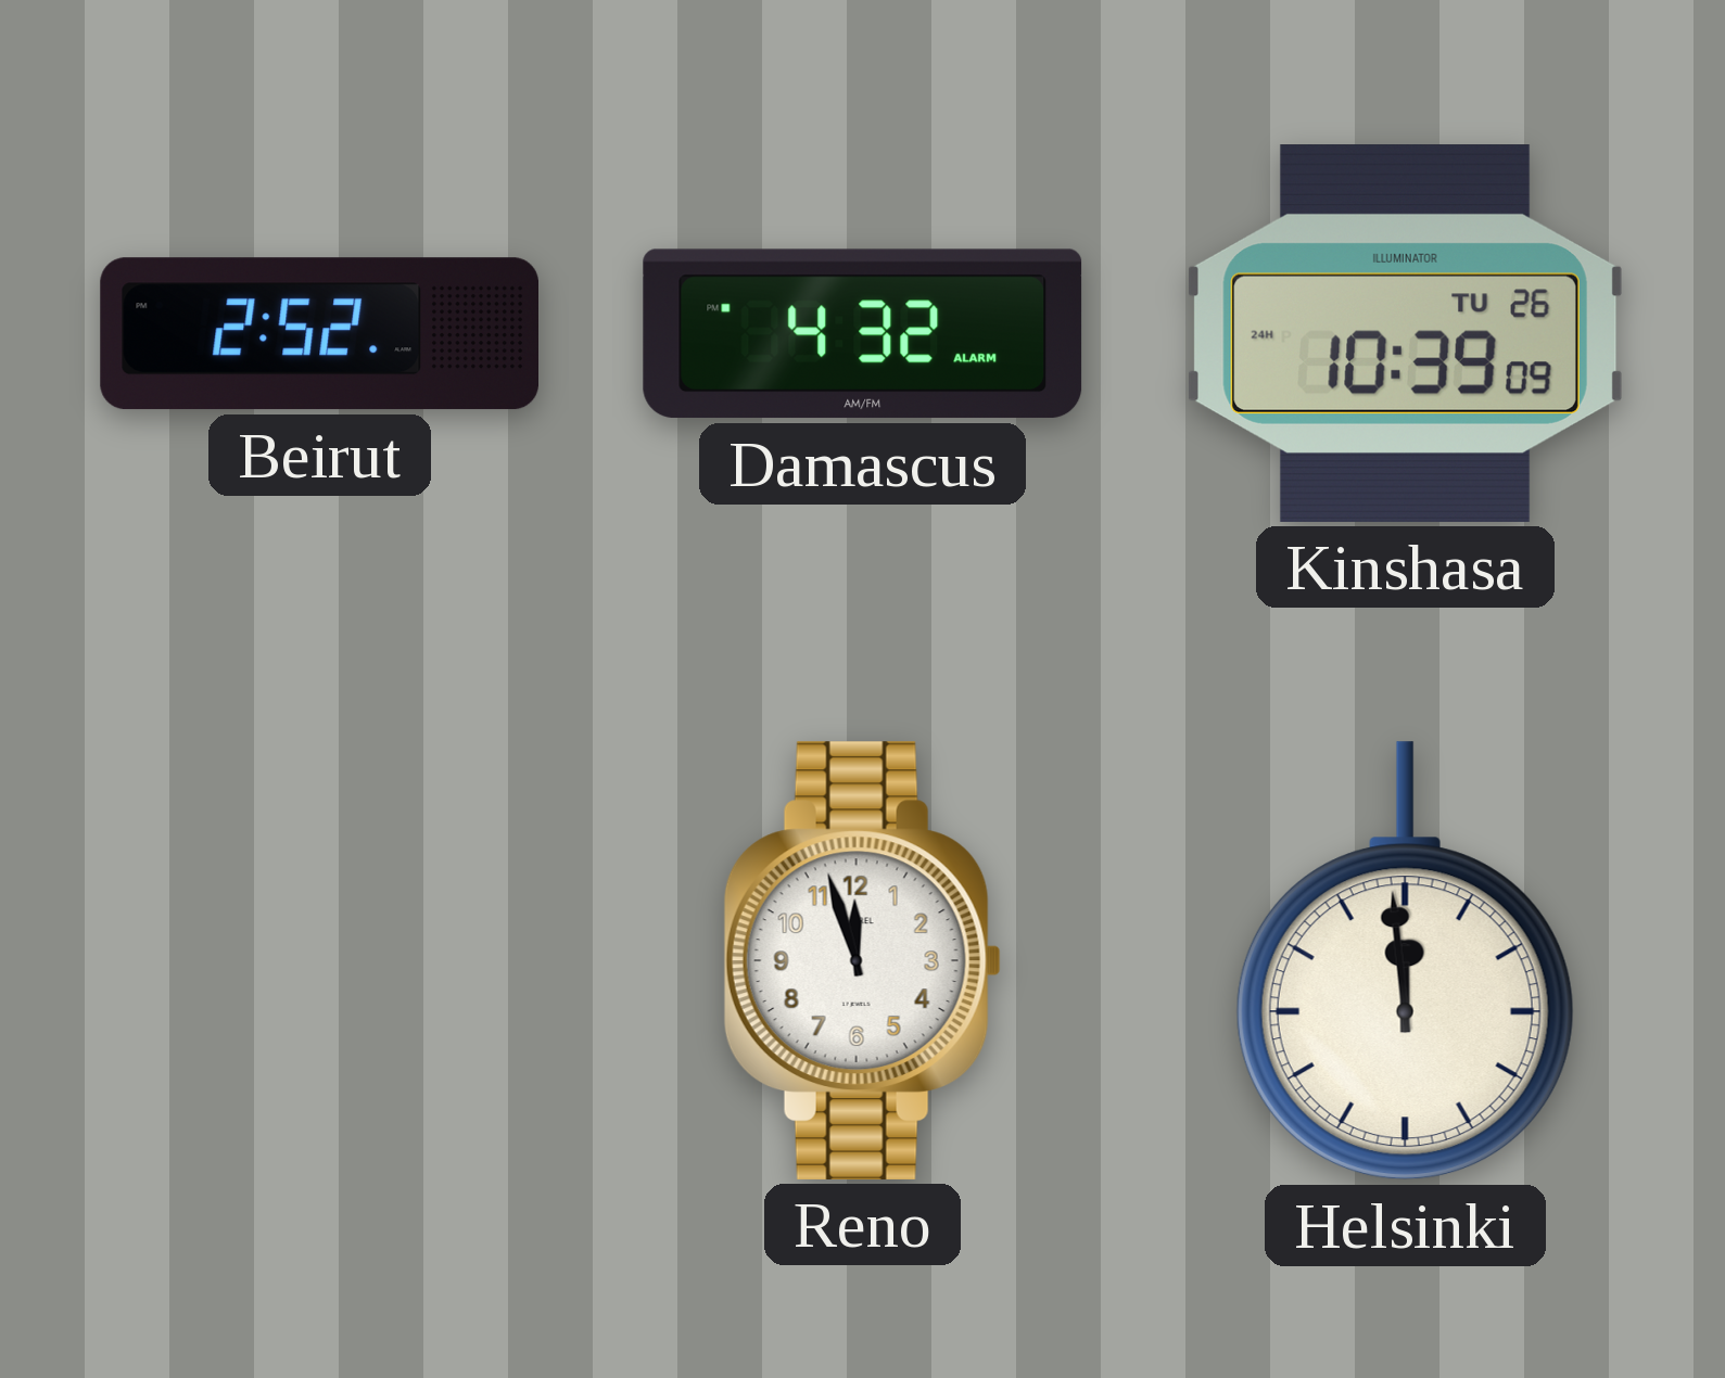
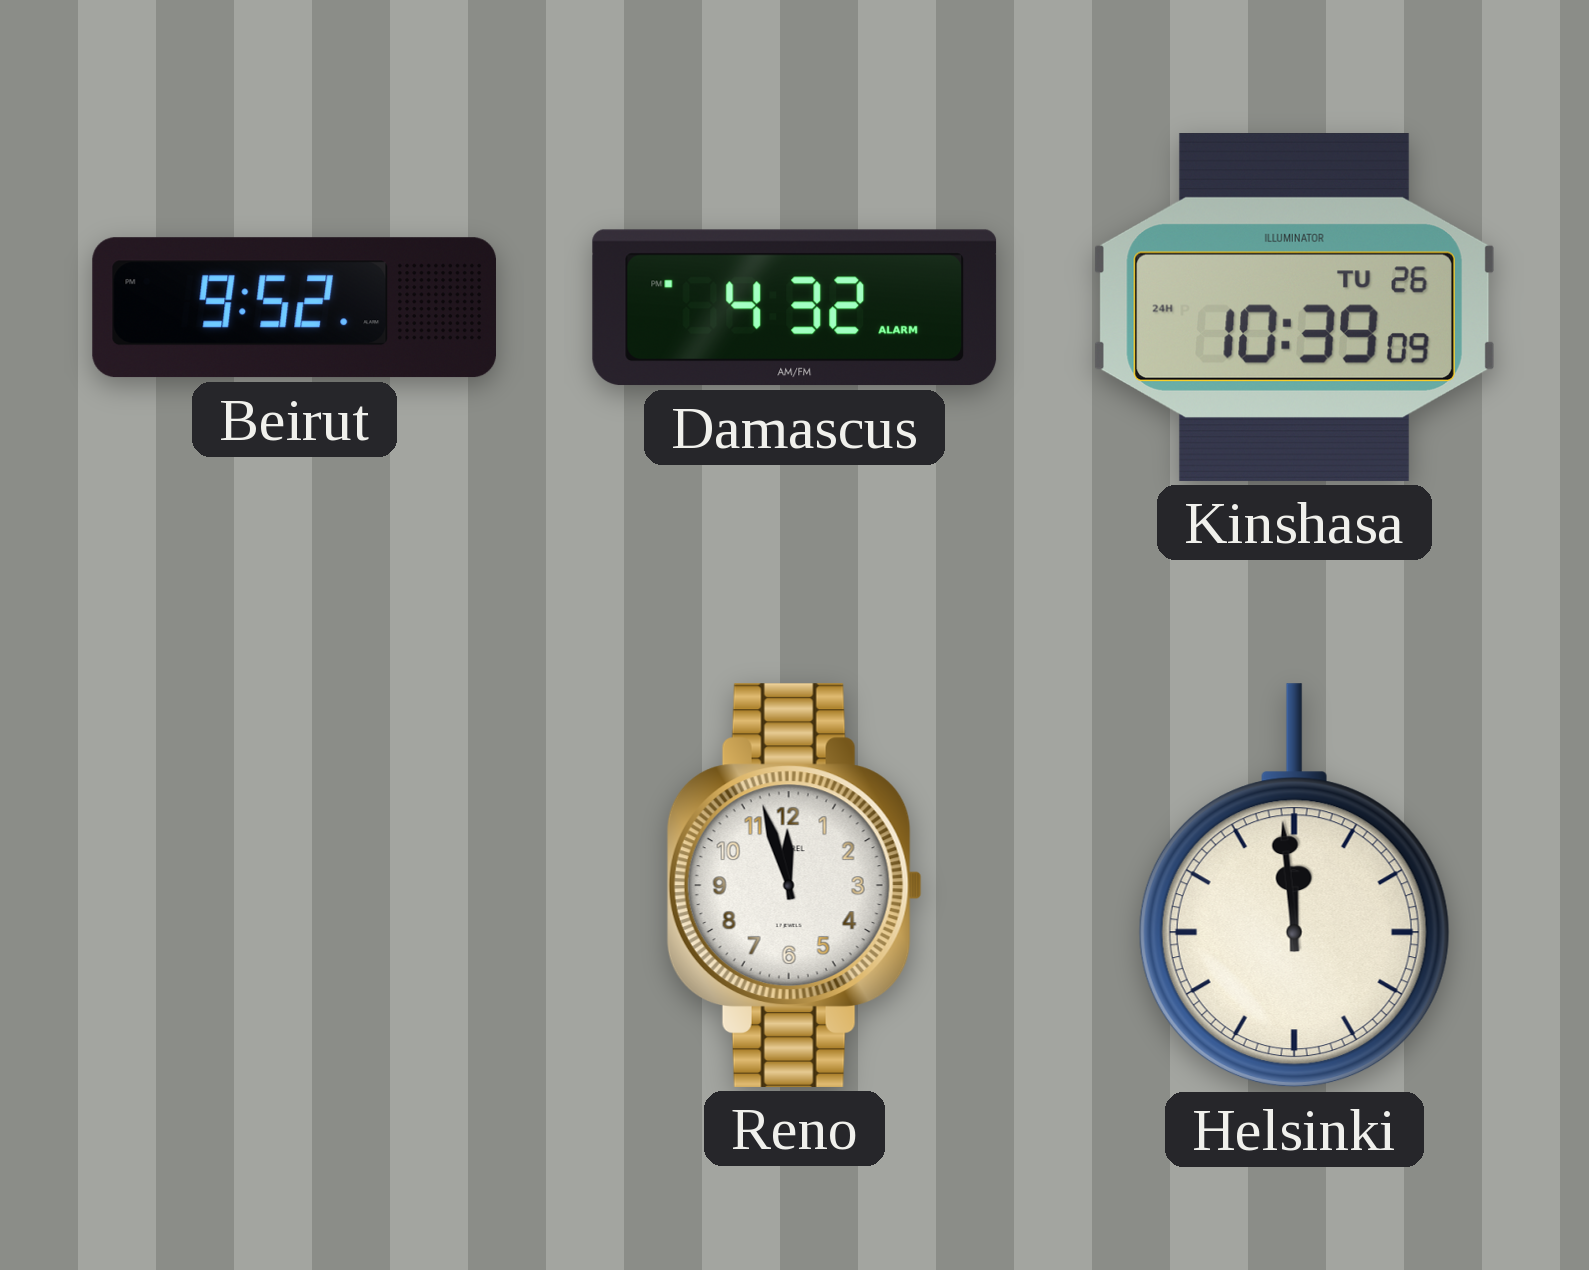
Beirut: 2:52 -> 9:52 (294, 308)
